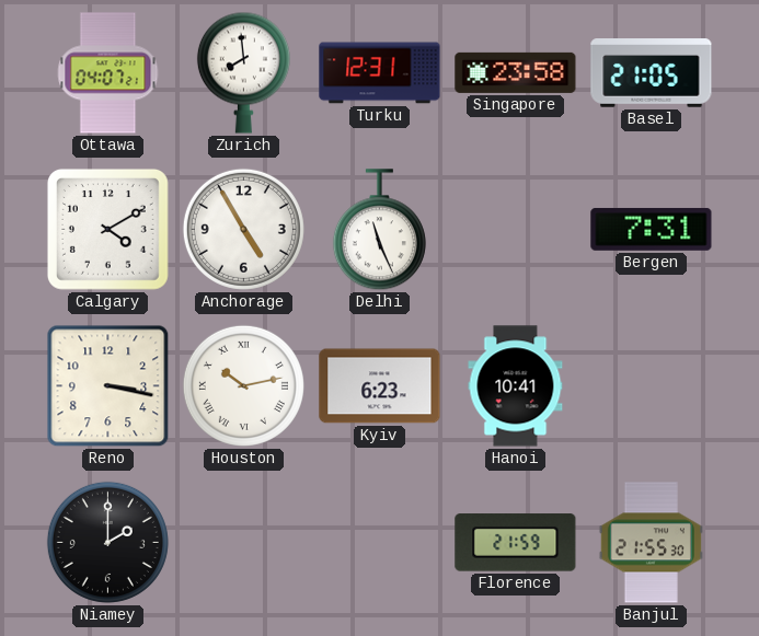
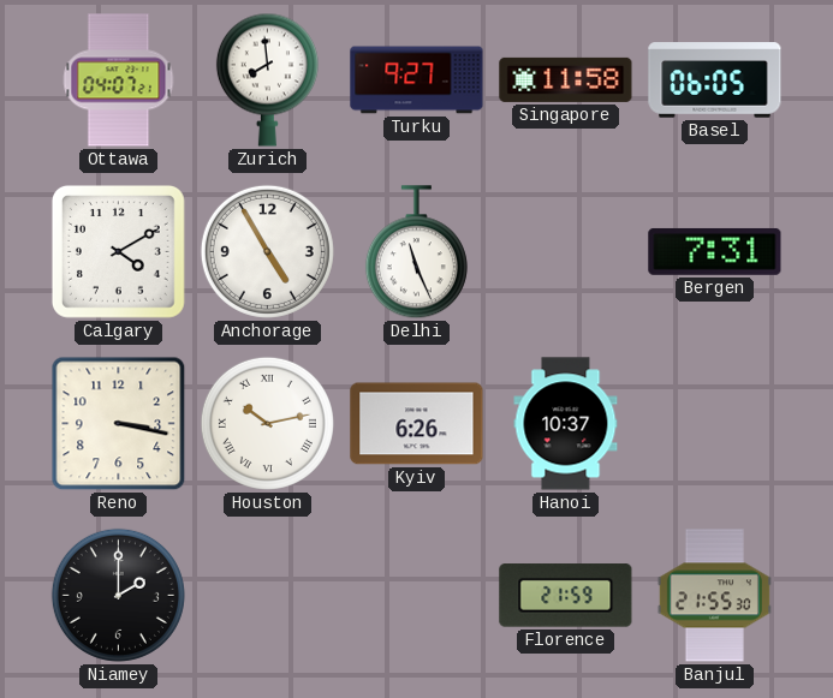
Turku: 12:31 -> 9:27 (417, 80)
Singapore: 23:58 -> 11:58 (566, 79)
Basel: 21:05 -> 06:05 (715, 80)
Kyiv: 6:23 -> 6:26 (417, 424)
Hanoi: 10:41 -> 10:37 (566, 424)
